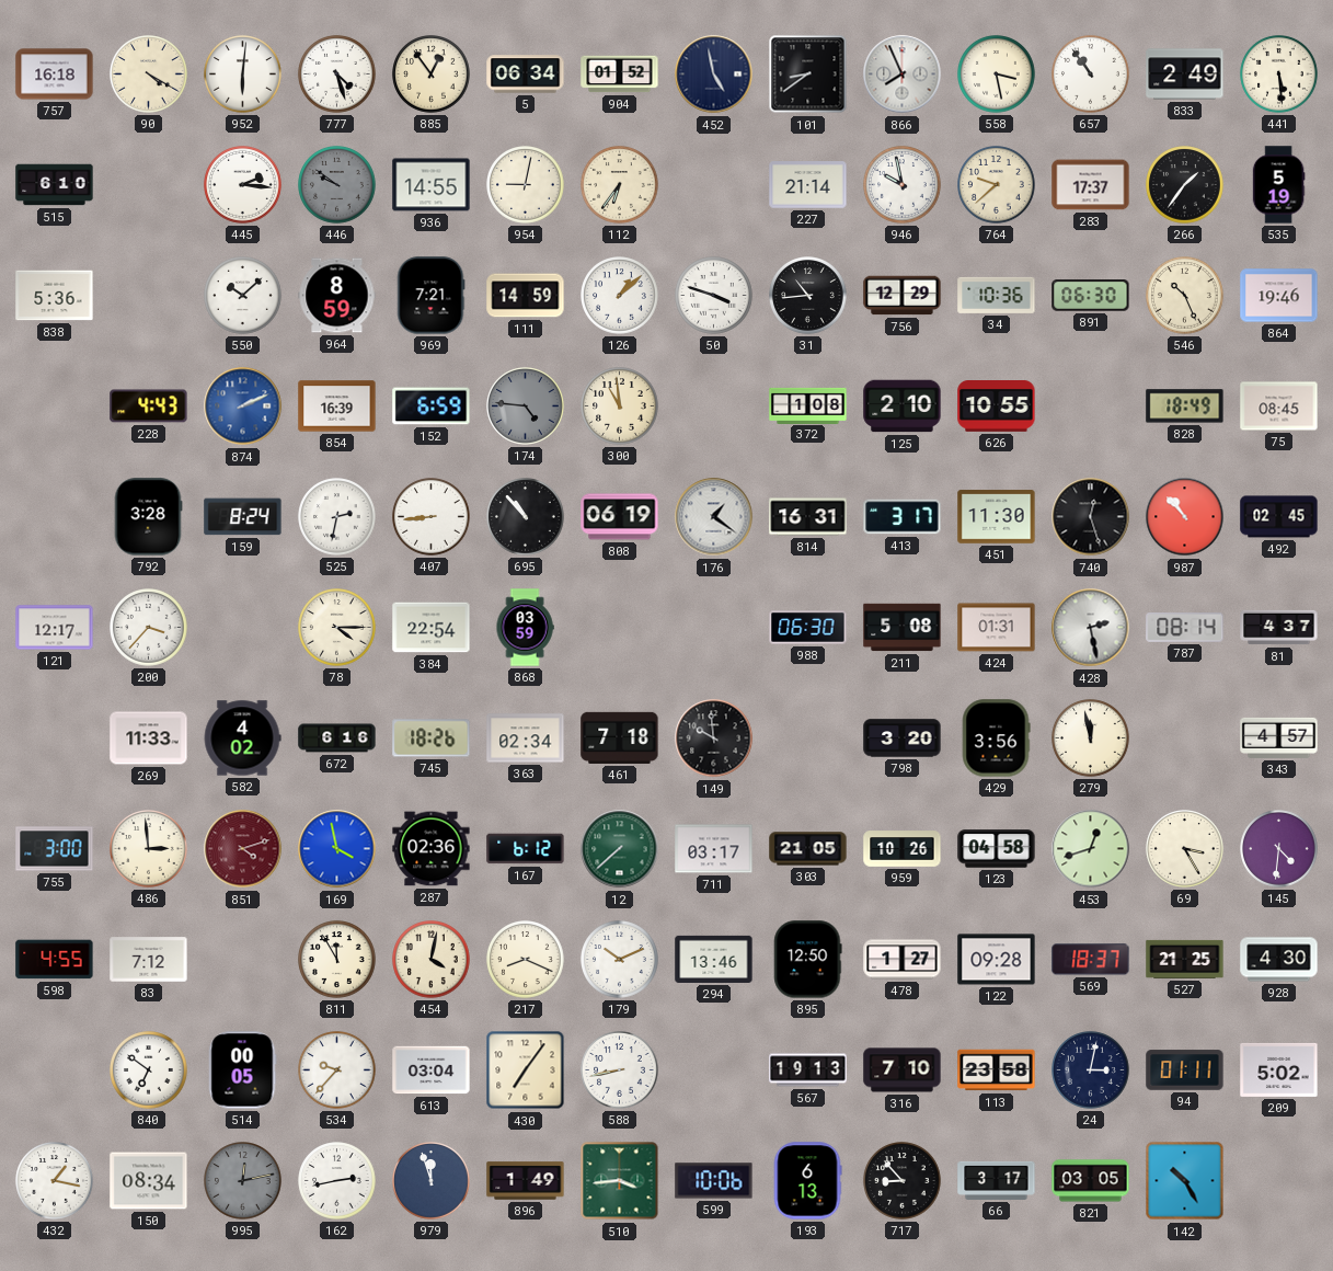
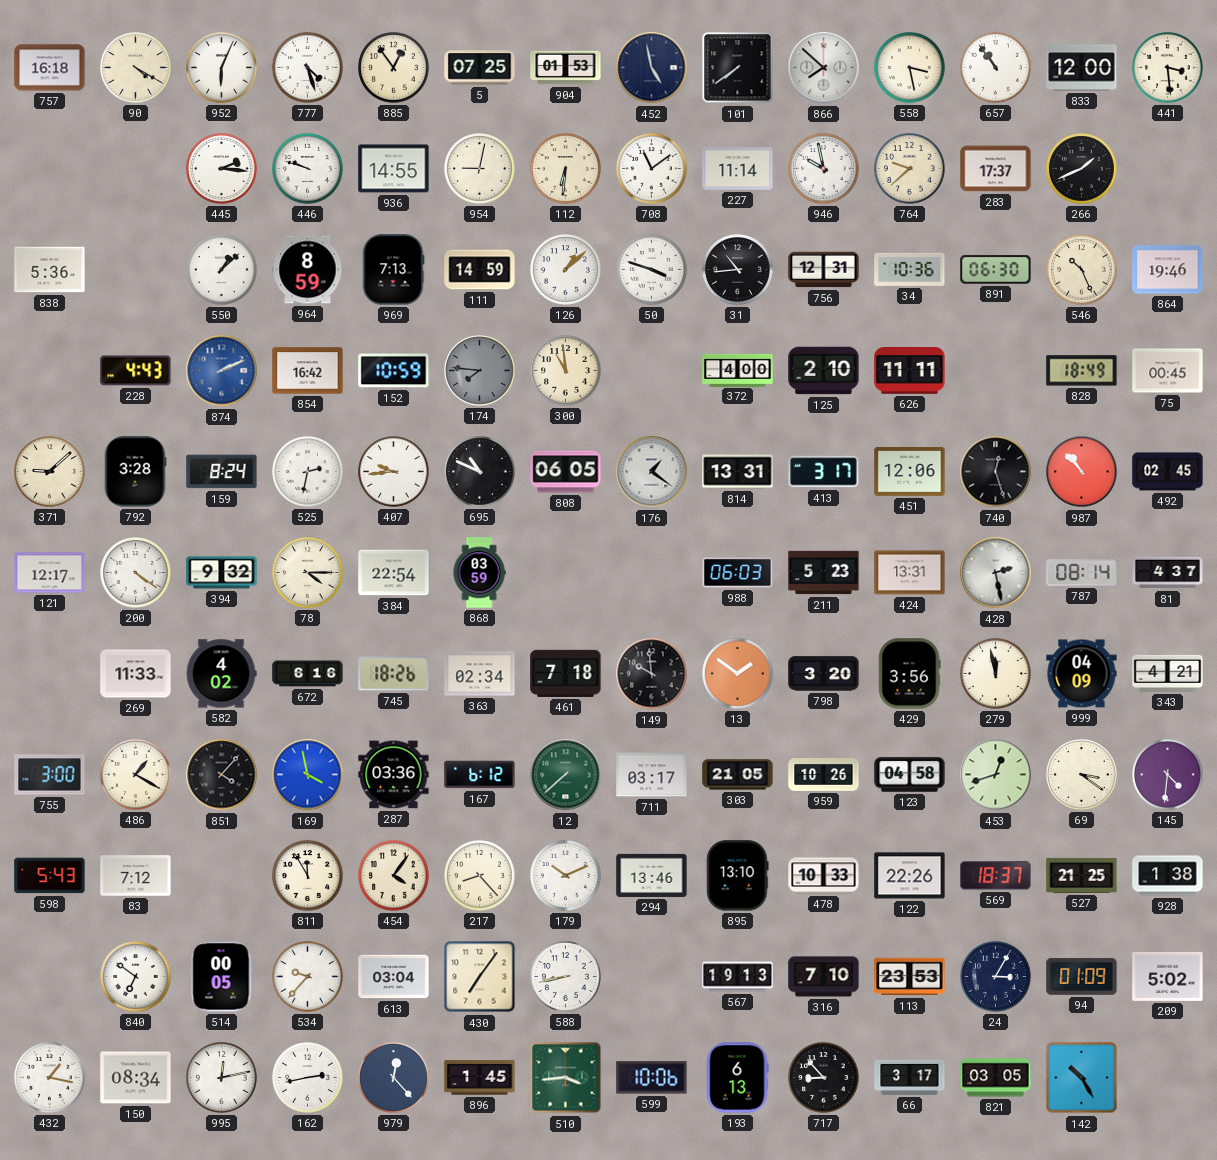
952: 6:01 -> 6:04 (222, 68)
5: 06:34 -> 07:25 (480, 68)
904: 01:52 -> 01:53 (566, 68)
101: 8:39 -> 7:39 (738, 68)
866: 7:56 -> 7:52 (824, 68)
833: 2:49 -> 12:00 (1082, 68)
441: 5:29 -> 3:29 (1168, 68)
515: 6:10 -> none (55, 185)
446: 9:51 -> 9:48 (308, 169)
446 dial: grey -> white (308, 169)
112: 6:36 -> 6:31 (566, 169)
708: none -> 11:09 (652, 169)
227: 21:14 -> 11:14 (738, 169)
266: 1:36 -> 1:41 (1082, 169)
535: 5:19 -> none (1278, 185)
550: 10:08 -> 1:08 (222, 270)
969: 7:21 -> 7:13 (393, 270)
756: 12:29 -> 12:31 (824, 270)
854: 16:39 -> 16:42 (308, 371)
152: 6:59 -> 10:59 (394, 371)
174: 4:46 -> 7:46 (480, 371)
372: 1:08 -> 4:00 (738, 370)
626: 10:55 -> 11:11 (910, 371)
75: 08:45 -> 00:45 (1168, 371)
371: none -> 9:08 (50, 472)
407: 8:44 -> 9:44 (394, 472)
695: 10:53 -> 10:49 (480, 472)
808: 06:19 -> 06:05 (566, 472)
814: 16:31 -> 13:31 (738, 472)
451: 11:30 -> 12:06 (910, 472)
200: 3:37 -> 4:21 (136, 573)
394: none -> 9:32 (222, 573)
988: 06:30 -> 06:03 (738, 573)
211: 5:08 -> 5:23 (824, 573)
424: 01:31 -> 13:31 (910, 573)
13: none -> 1:51 (738, 674)
999: none -> 04:09 (1082, 674)
343: 4:57 -> 4:21 (1168, 673)
486: 2:59 -> 1:20 (136, 775)
851: 4:12 -> 4:07 (222, 775)
851 dial: burgundy -> black (222, 775)
287: 02:36 -> 03:36 (394, 775)
69: 3:25 -> 3:21 (1082, 775)
598: 4:55 -> 5:43 (50, 876)
454: 4:02 -> 4:06 (394, 876)
217: 8:19 -> 8:23 (480, 876)
895: 12:50 -> 13:10 (738, 876)
478: 1:27 -> 10:33 (824, 876)
122: 09:28 -> 22:26 (910, 876)
928: 4:30 -> 1:38 (1168, 876)
113: 23:58 -> 23:53 (910, 977)
24: 3:02 -> 3:05 (996, 977)
94: 01:11 -> 01:09 (1082, 977)
995 dial: grey -> white (222, 1078)
979: 11:57 -> 12:23 (394, 1078)
896: 1:49 -> 1:45 (480, 1078)
